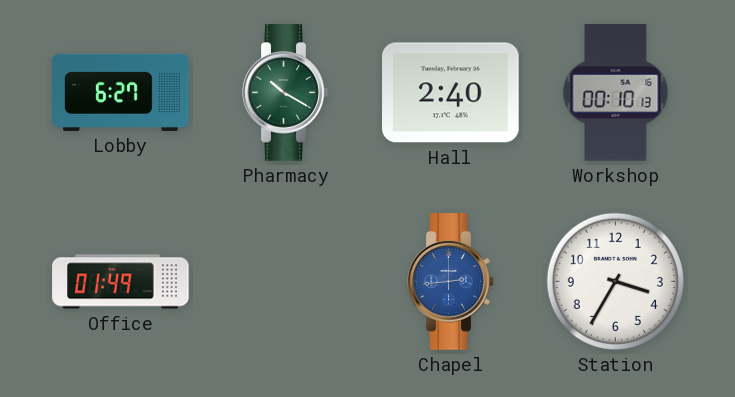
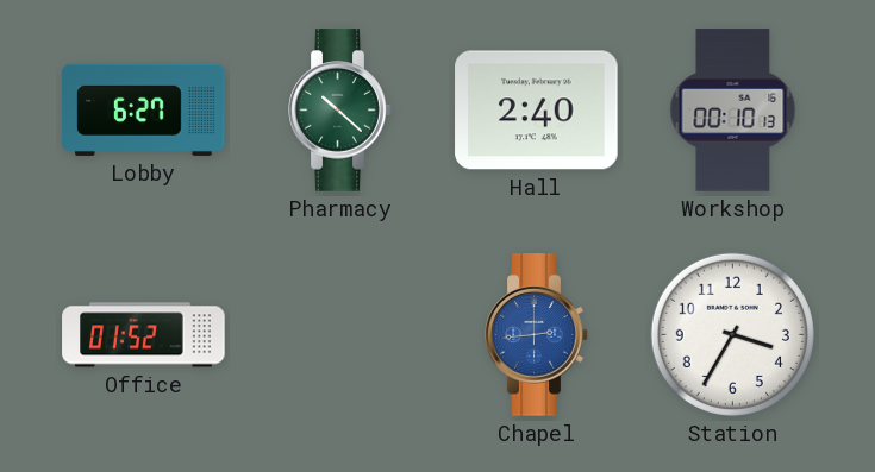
Pharmacy: 10:20 -> 10:22 (340, 111)
Office: 01:49 -> 01:52 (144, 335)
